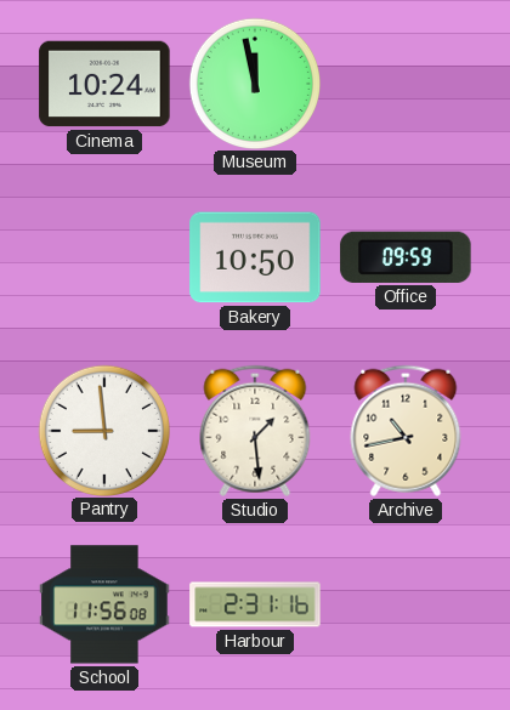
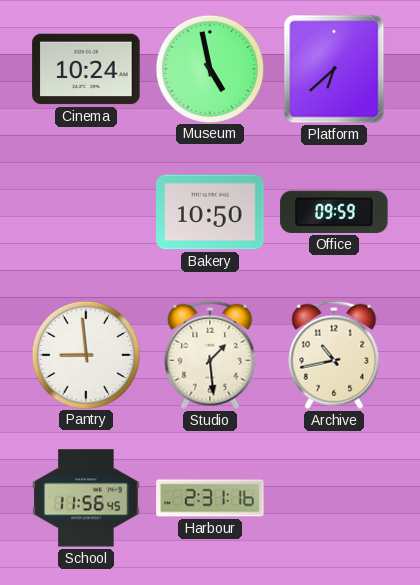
Museum: 11:58 -> 4:58 (209, 68)
Platform: none -> 6:38 (334, 69)
School: 11:56:08 -> 11:56:45 (86, 498)
